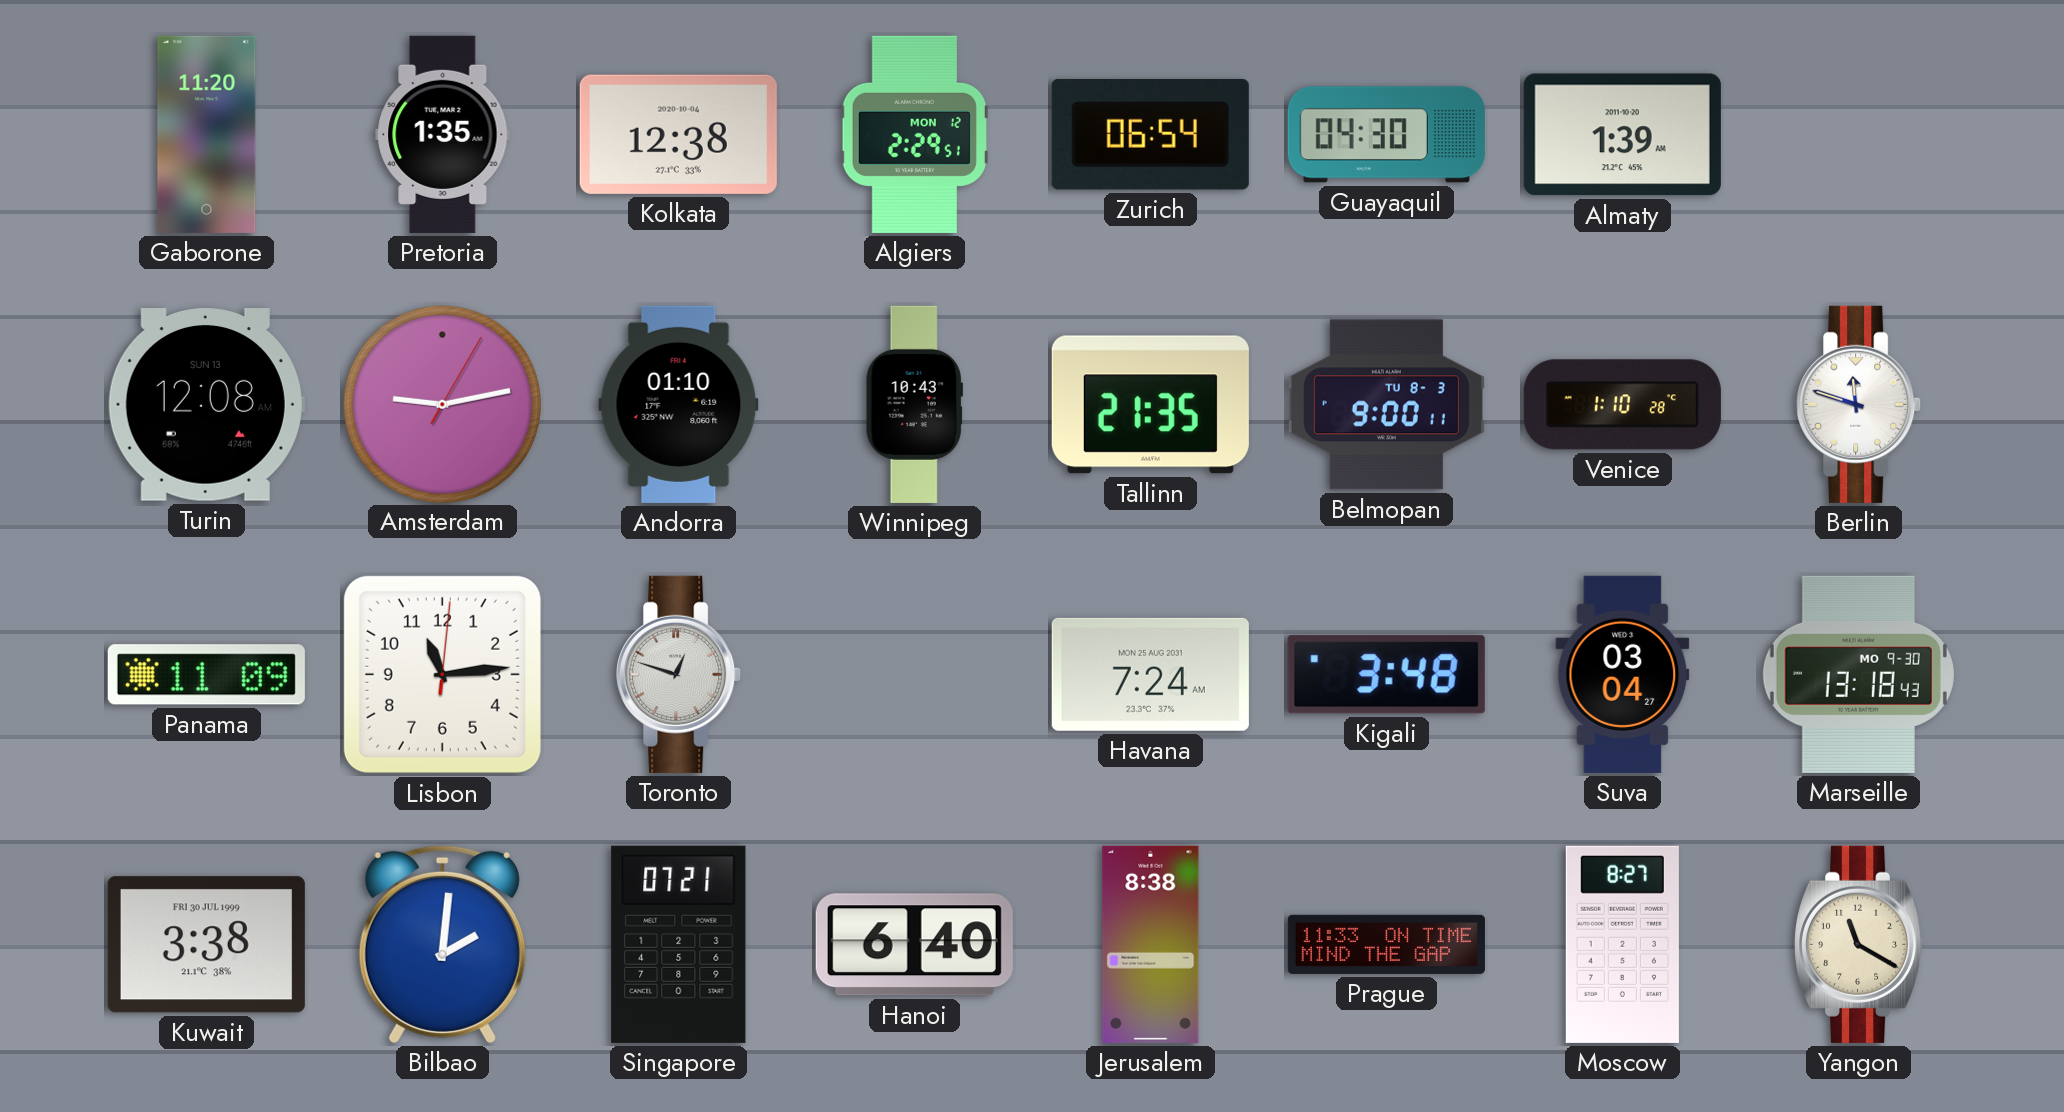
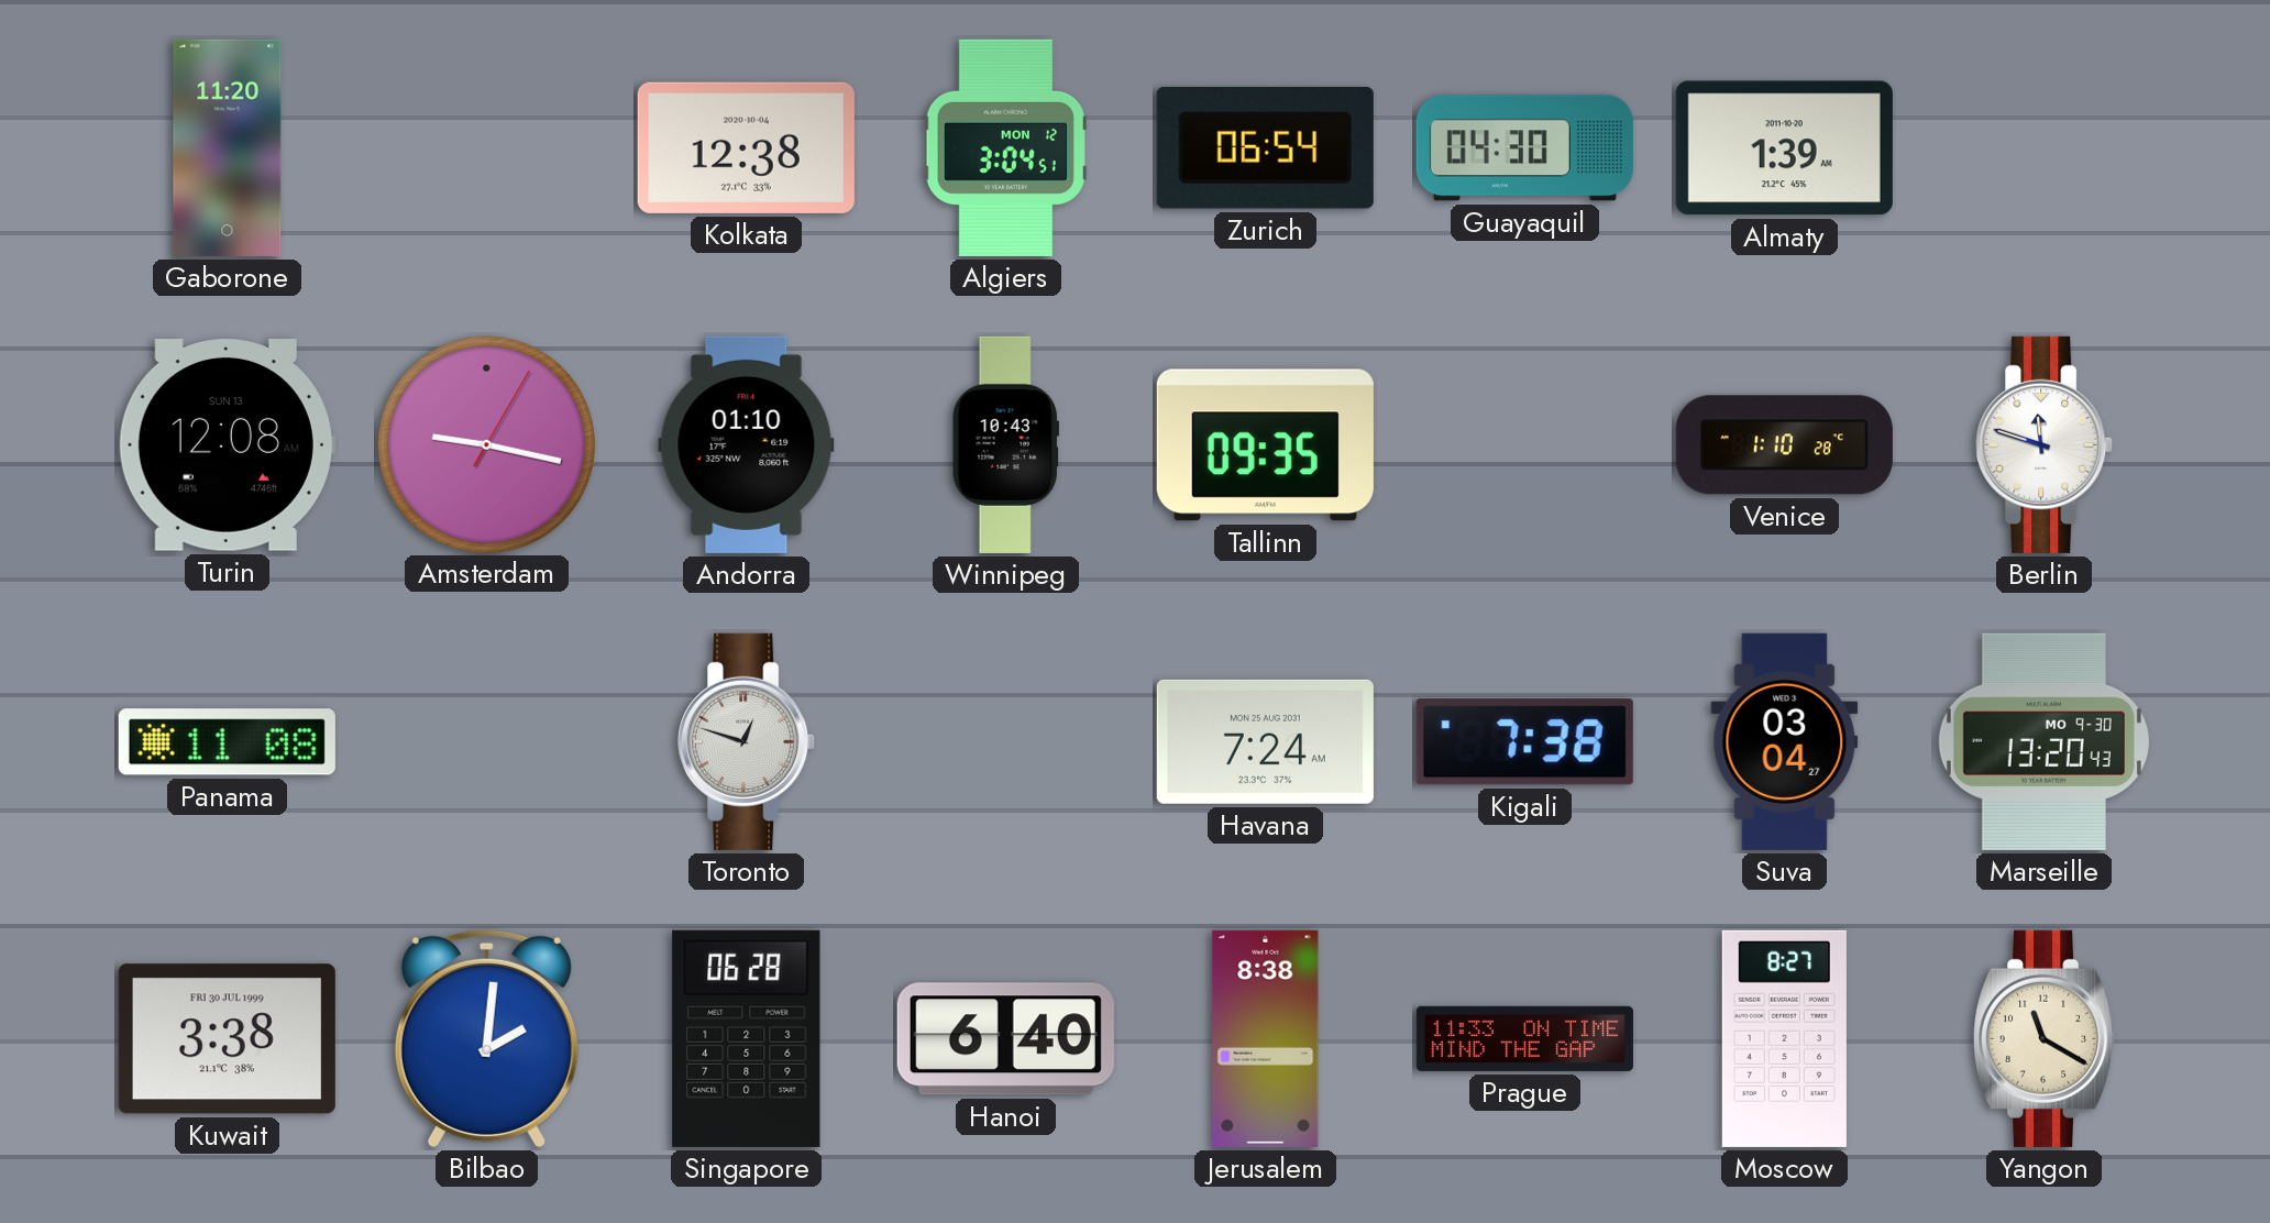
Pretoria: 1:35 -> none (443, 134)
Algiers: 2:29 -> 3:04 (1005, 147)
Amsterdam: 9:13 -> 9:17 (486, 444)
Tallinn: 21:35 -> 09:35 (1265, 445)
Belmopan: 9:00 -> none (1386, 405)
Panama: 11:09 -> 11:08 (227, 742)
Lisbon: 11:14 -> none (442, 674)
Kigali: 3:48 -> 7:38 (1524, 742)
Marseille: 13:18 -> 13:20 (2043, 741)
Singapore: 07:21 -> 06:28 (747, 1038)
